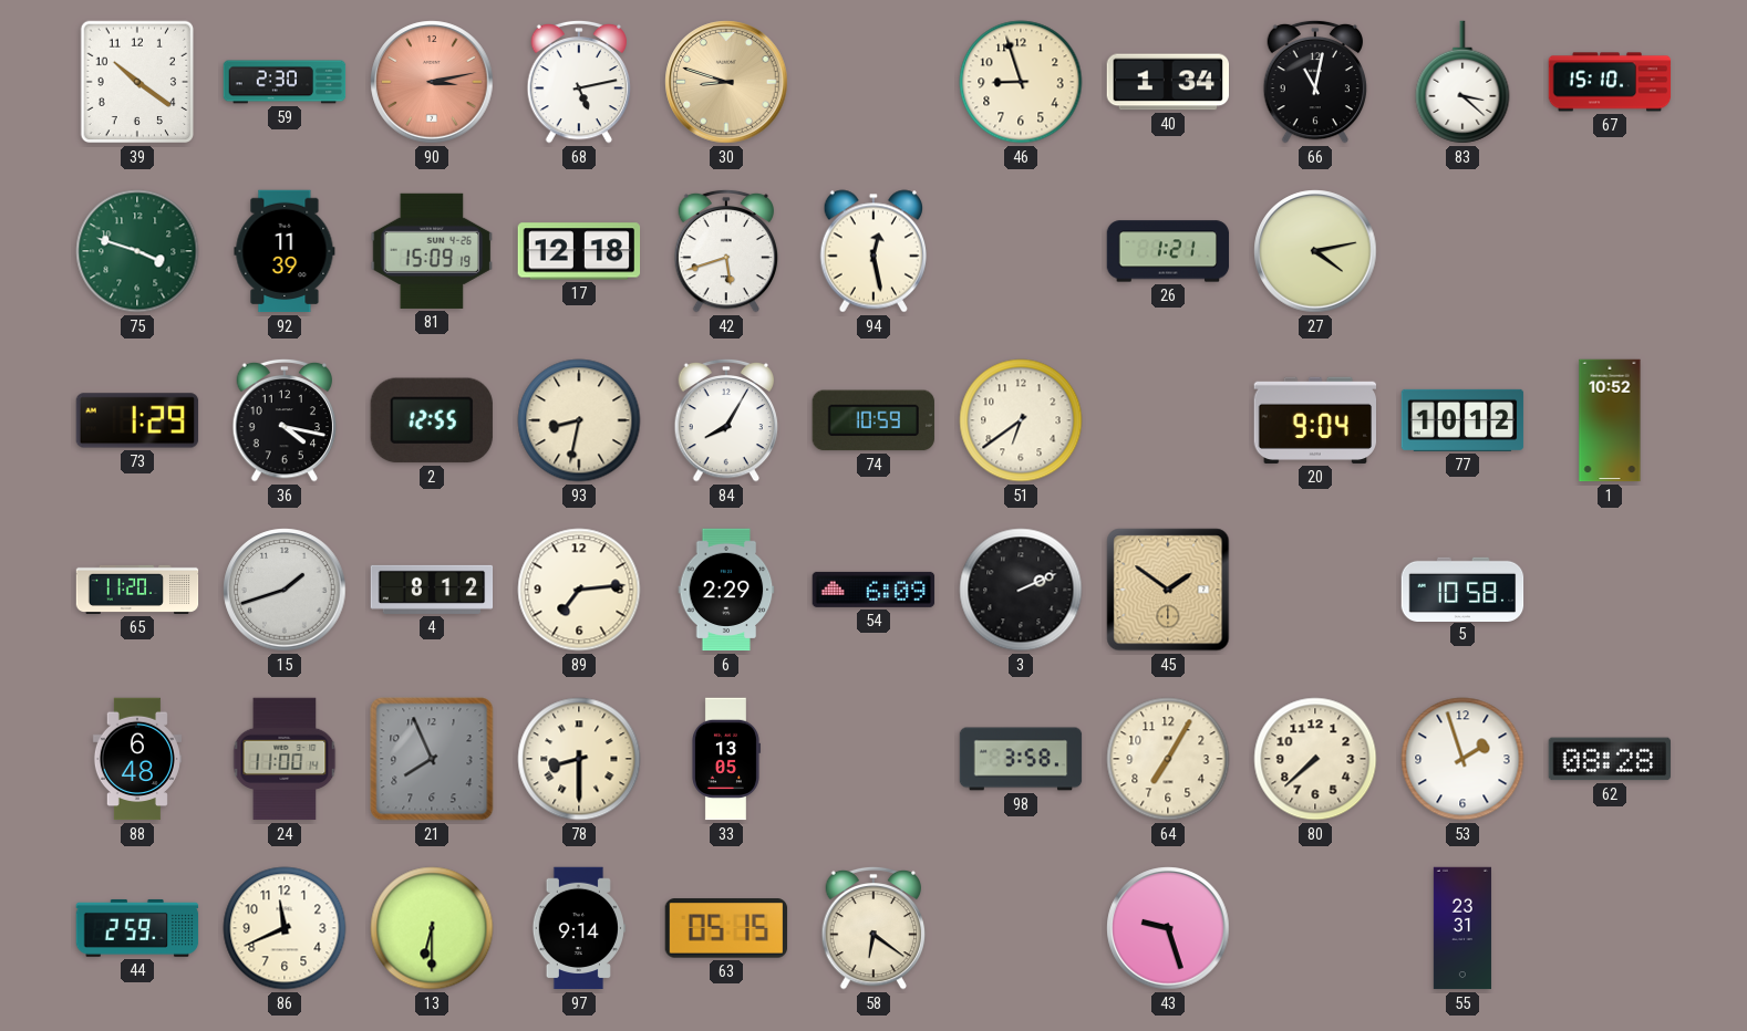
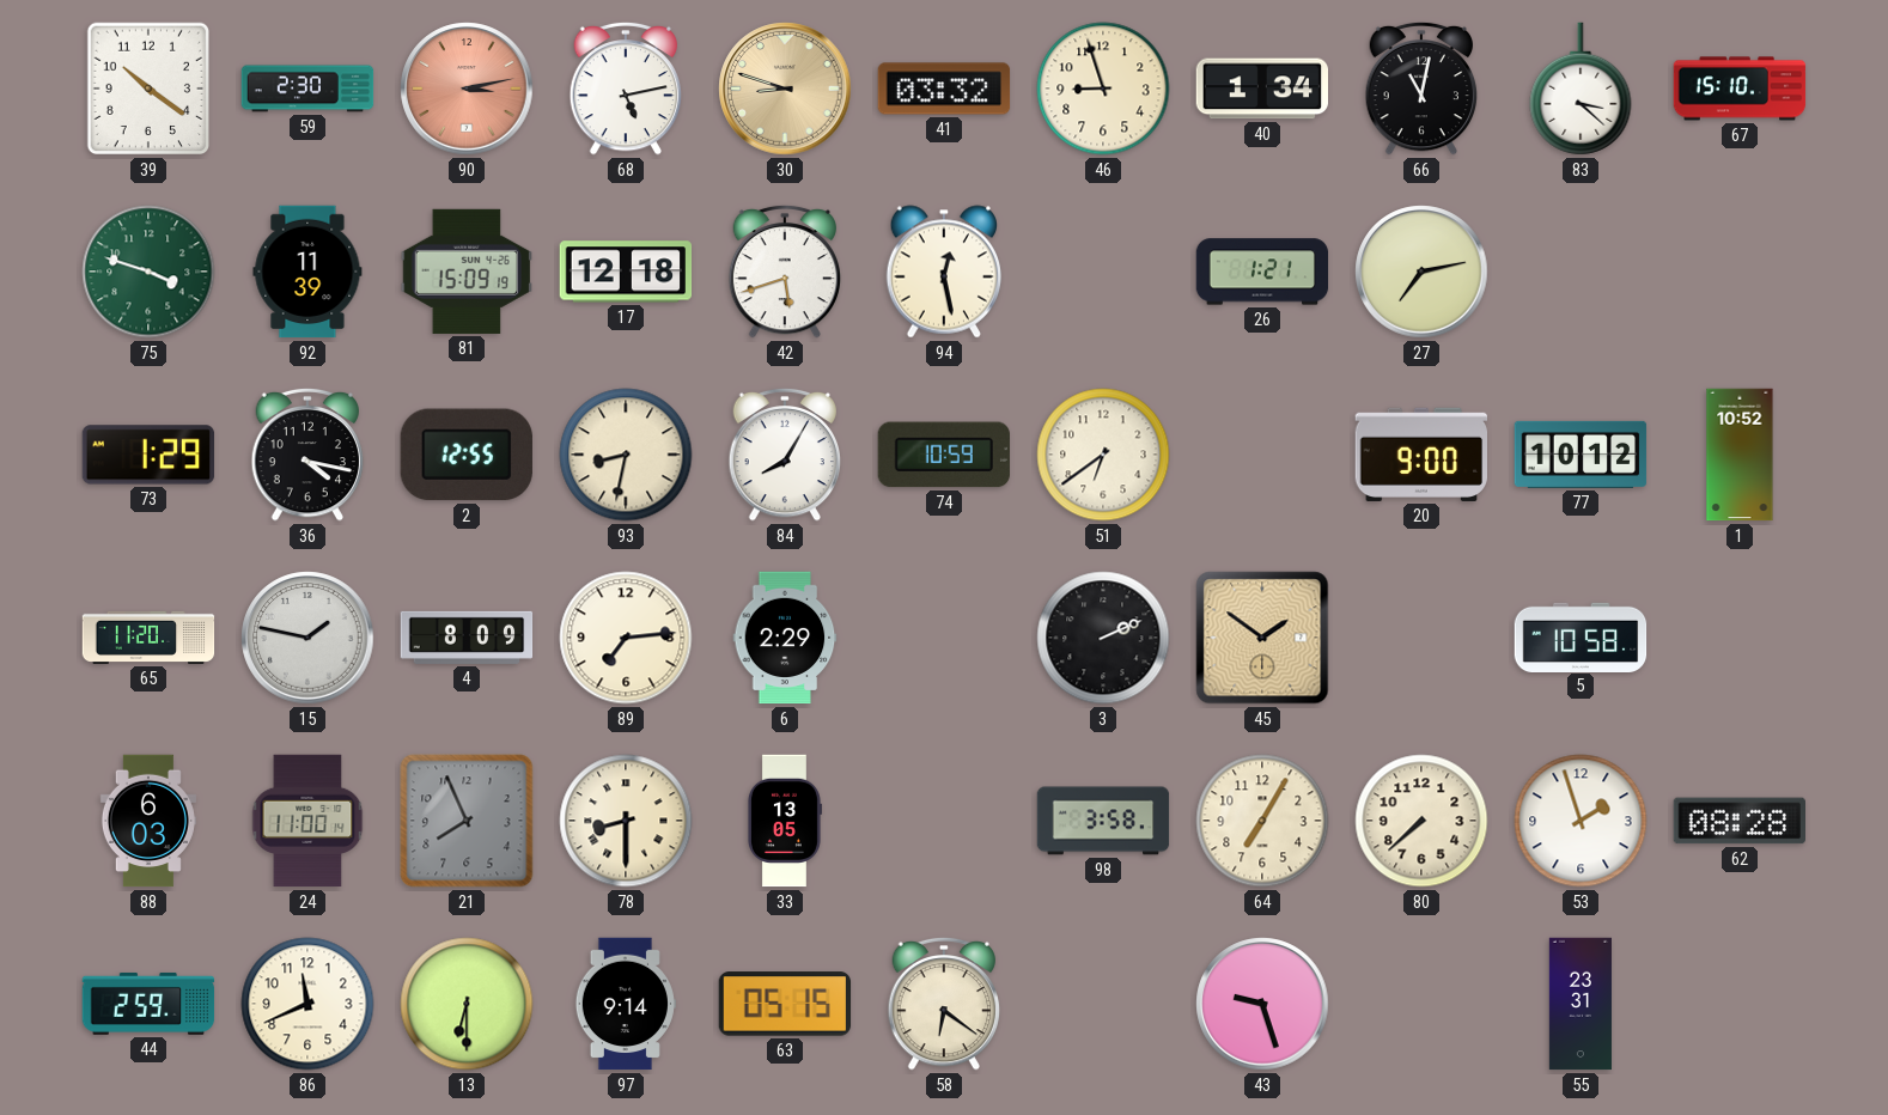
41: none -> 03:32 (944, 89)
27: 4:13 -> 7:13 (1421, 272)
20: 9:04 -> 9:00 (1421, 455)
15: 1:42 -> 1:47 (307, 638)
4: 8:12 -> 8:09 (467, 638)
54: 6:09 -> none (873, 590)
88: 6:48 -> 6:03 (148, 821)
